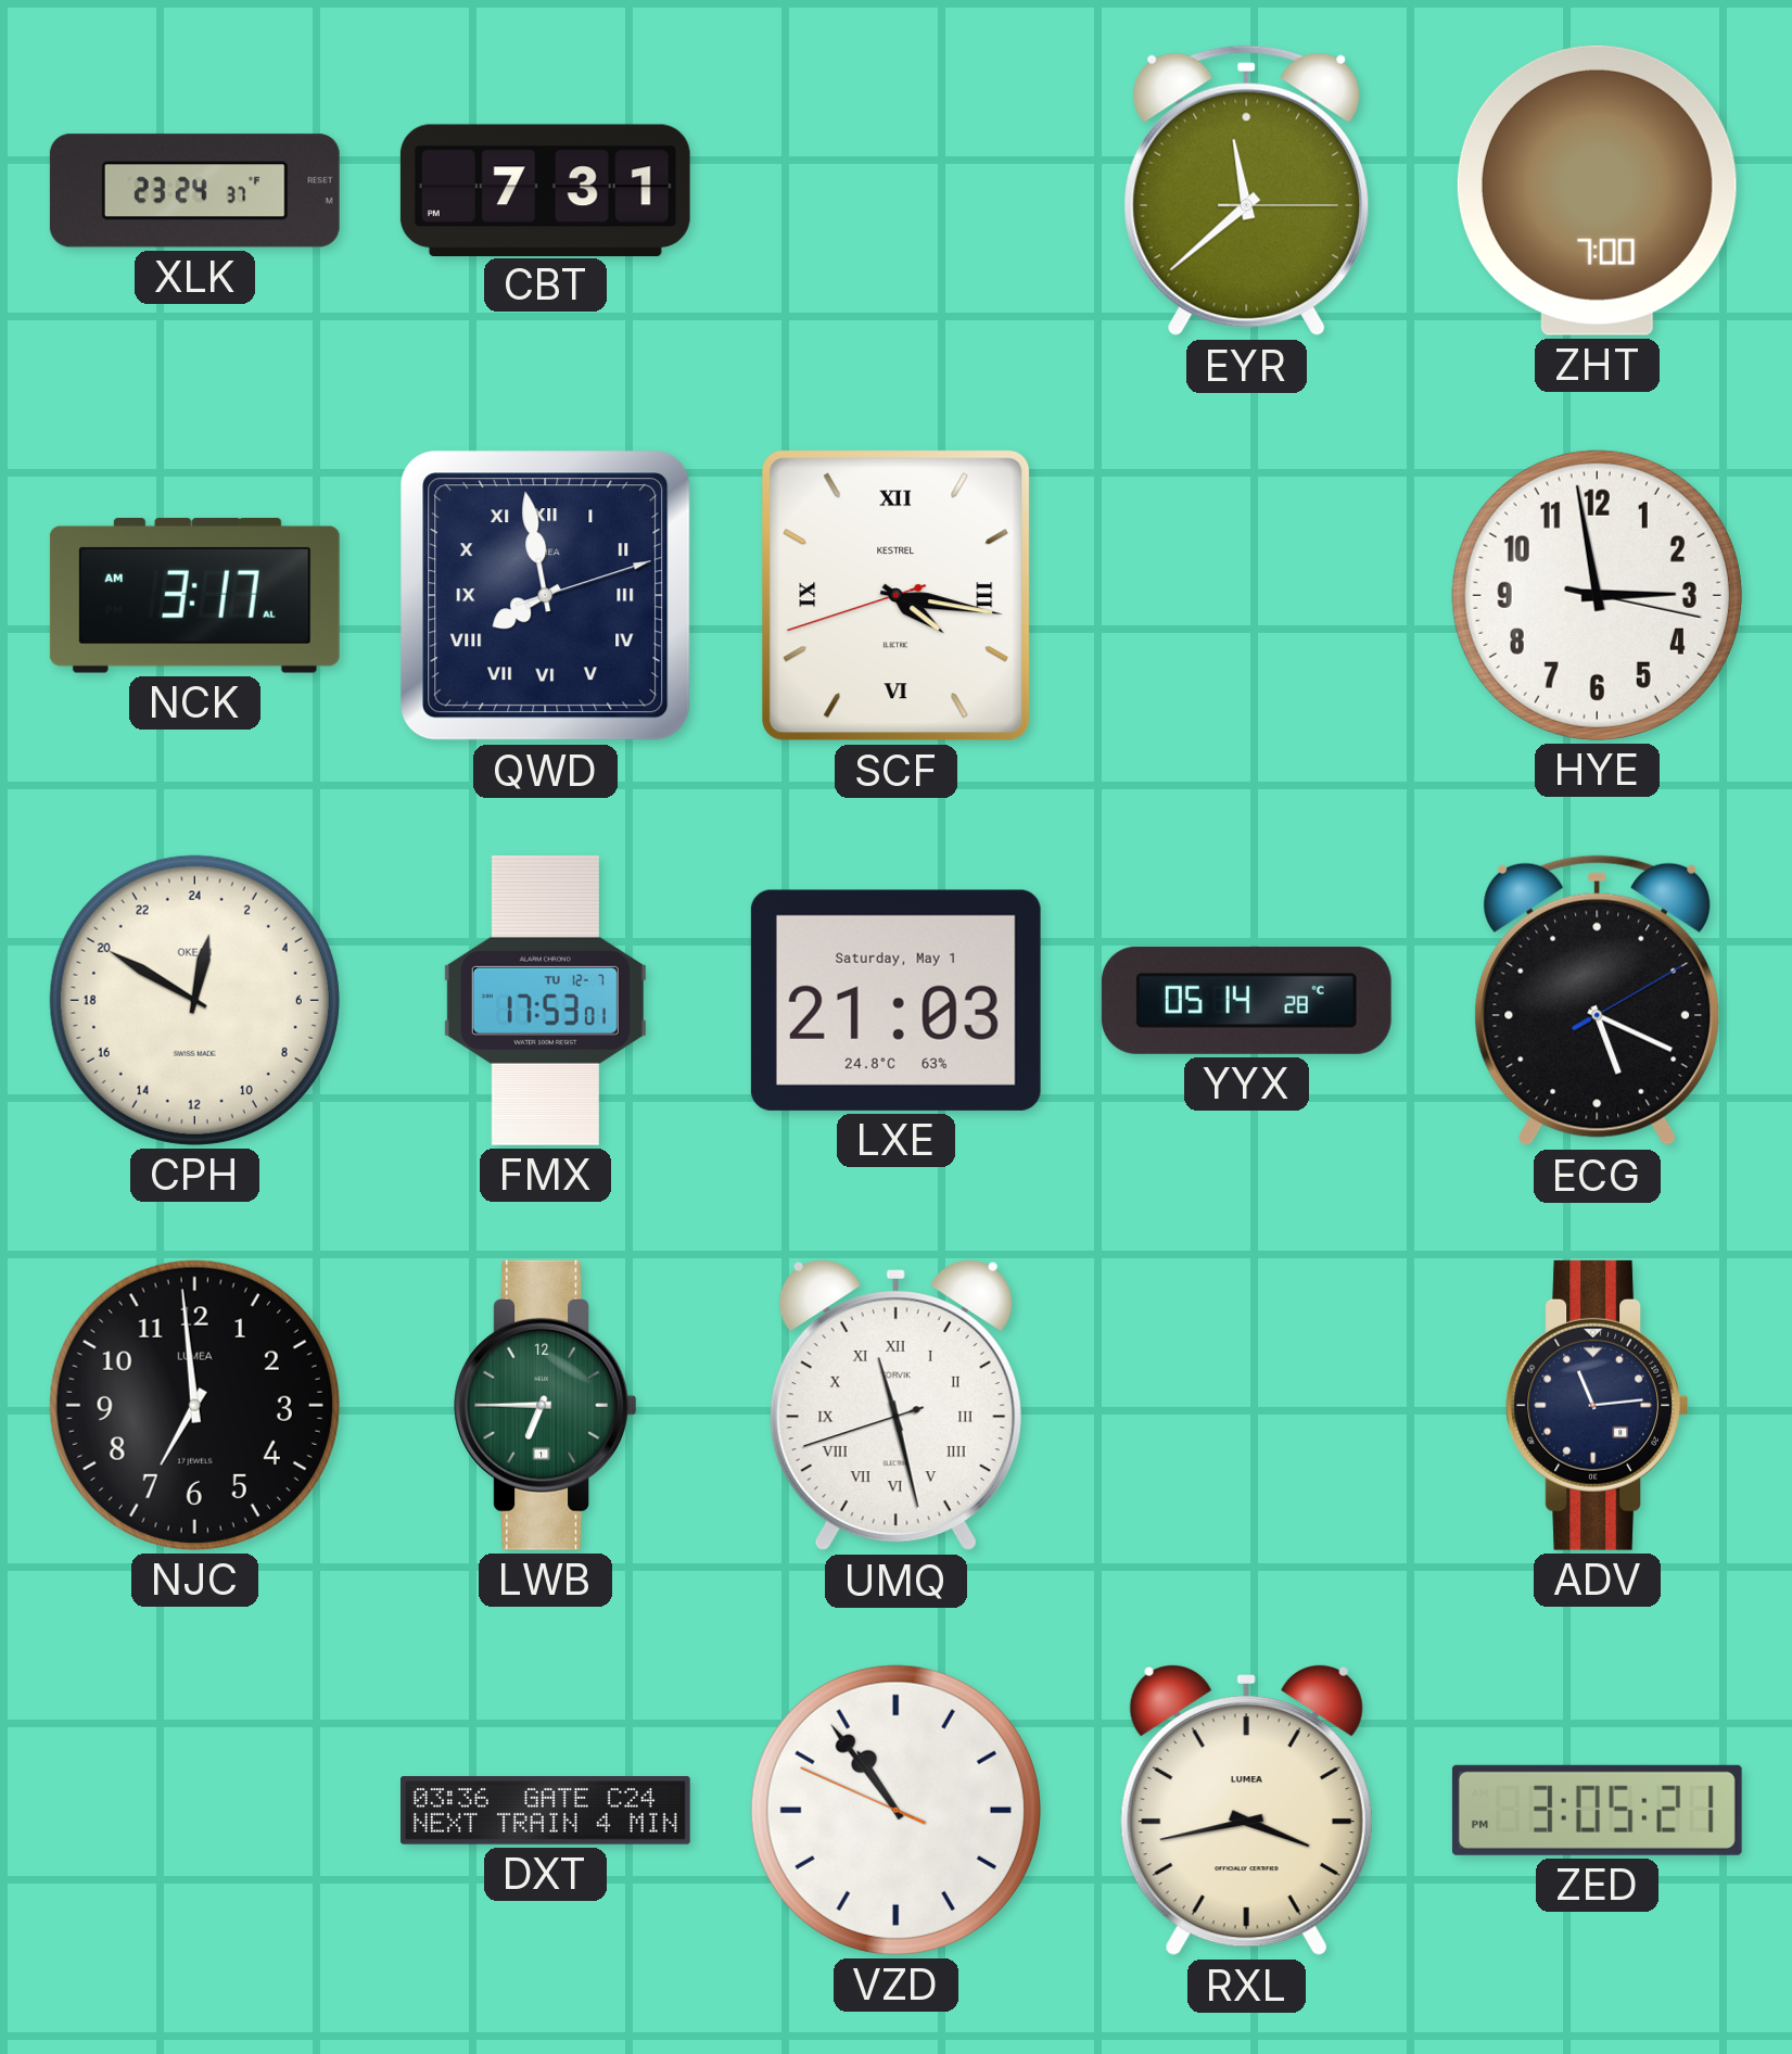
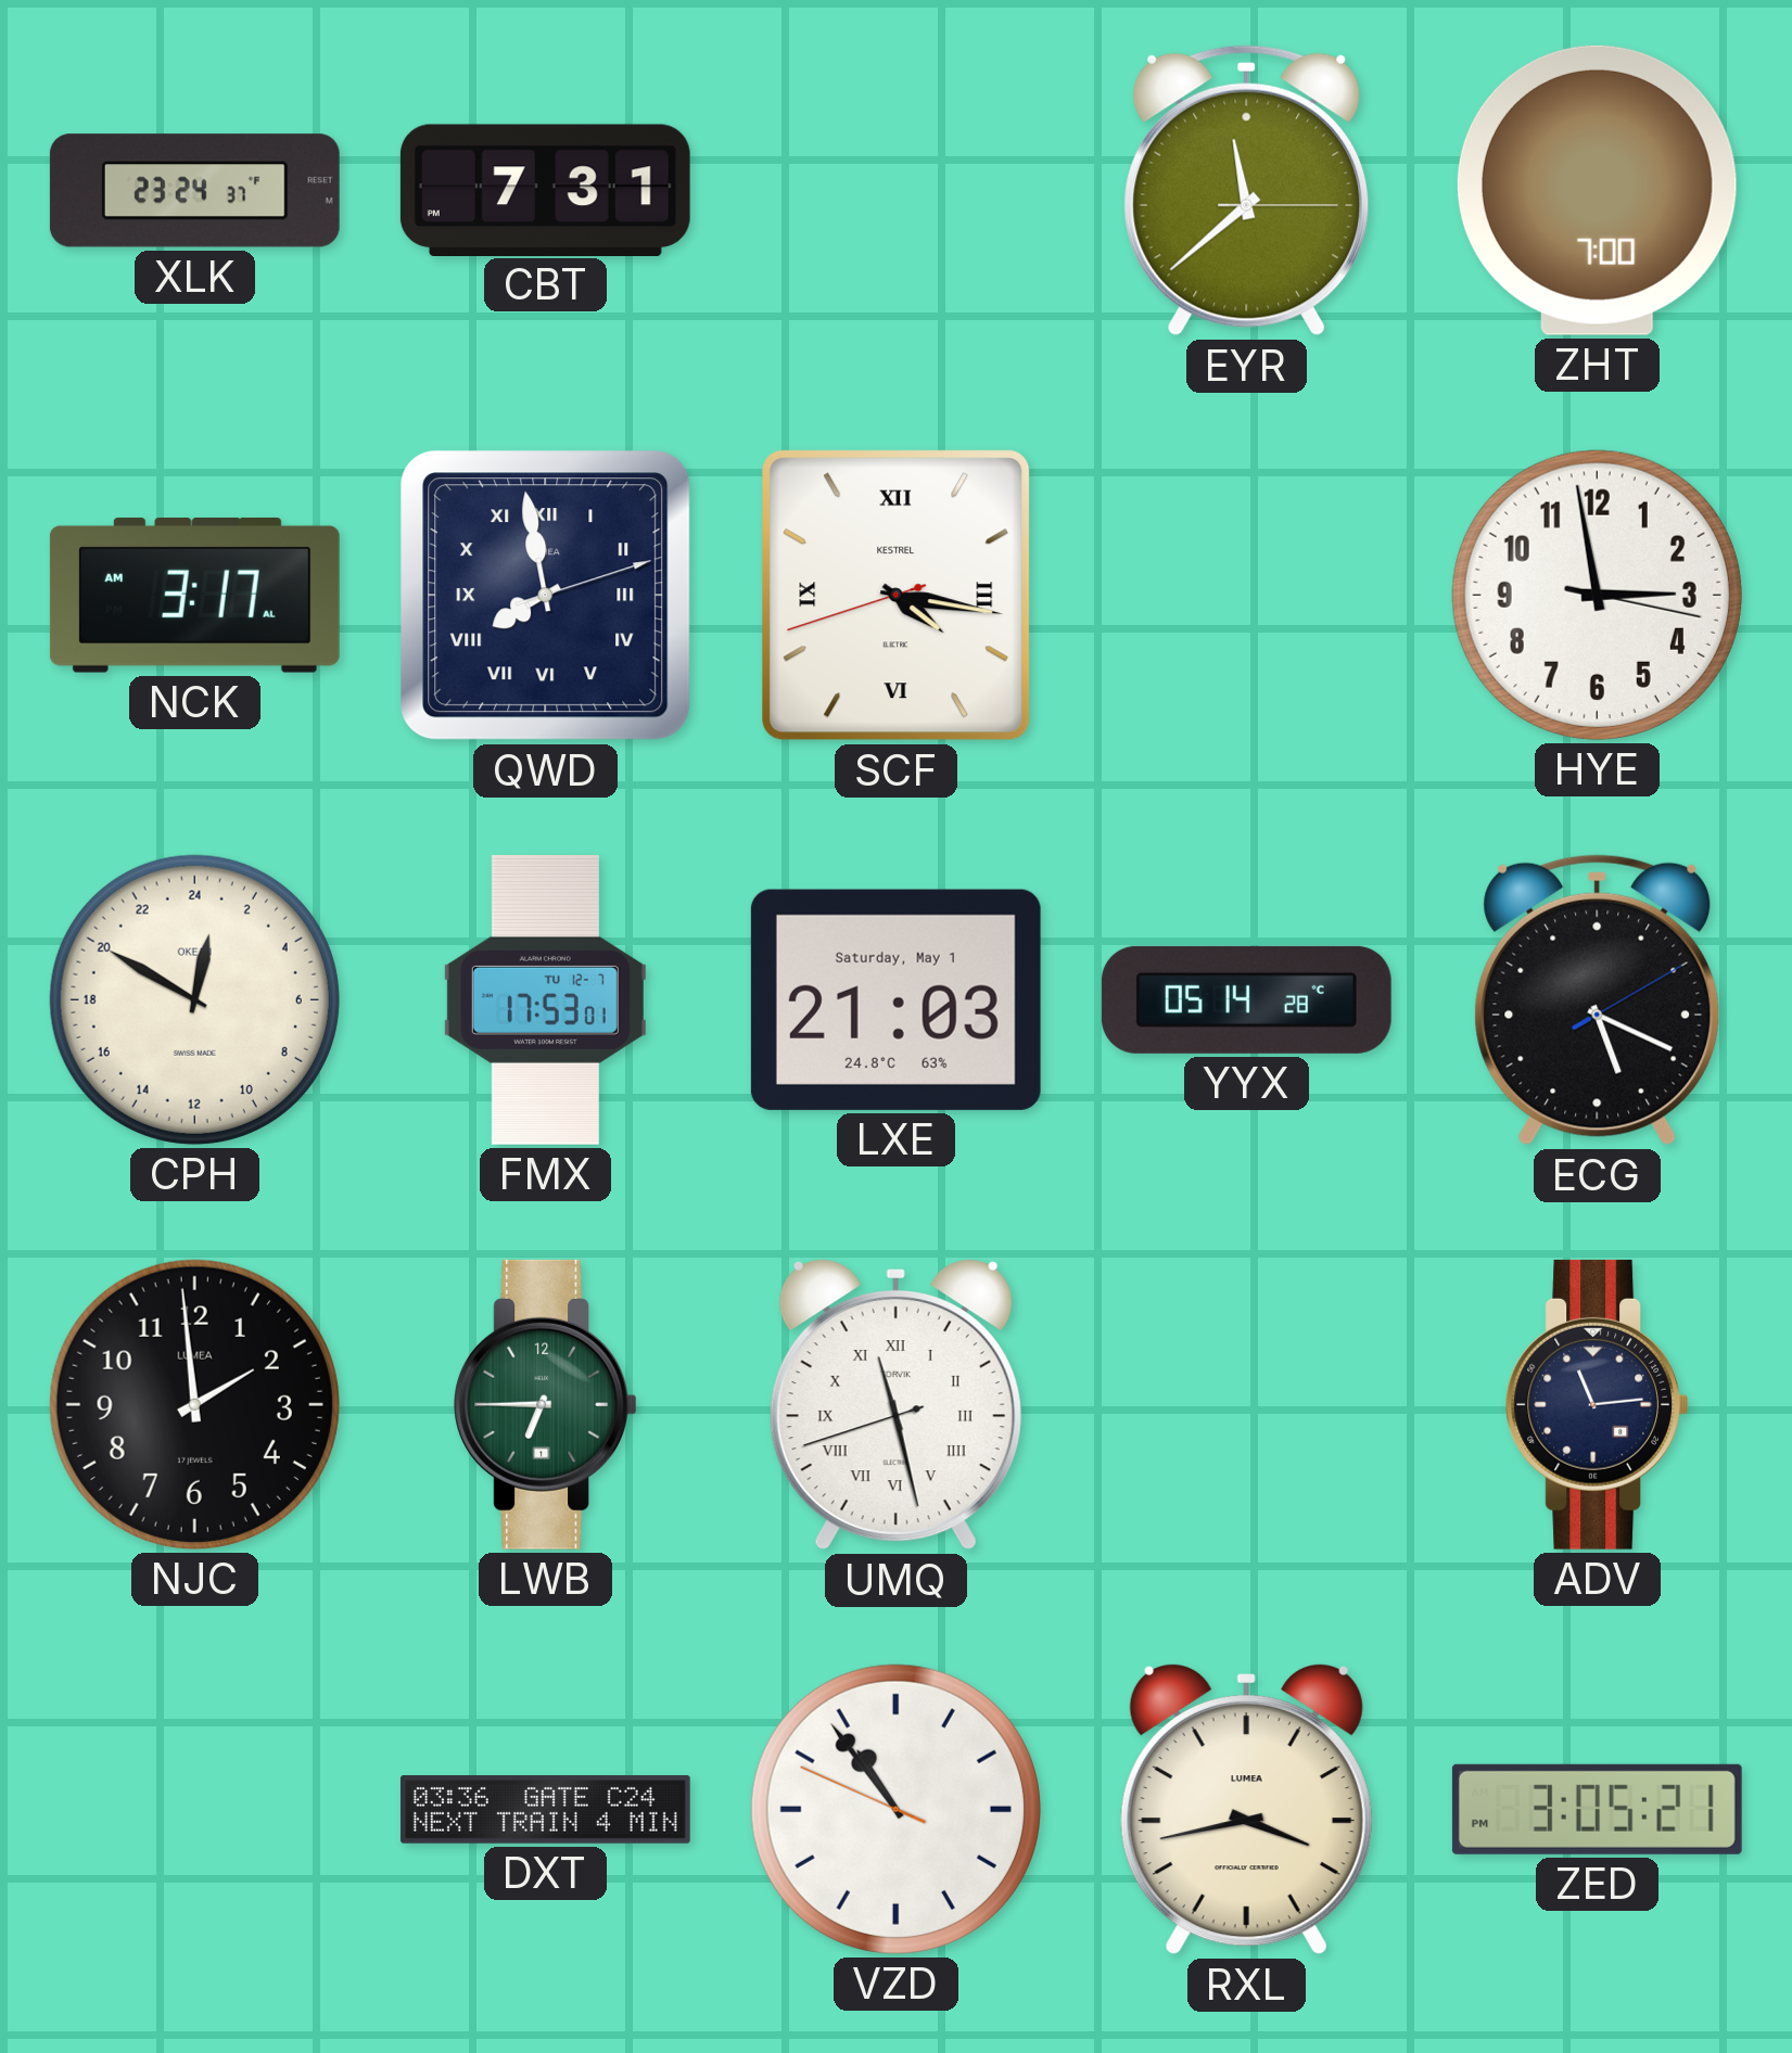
NJC: 6:59 -> 1:59 (194, 1404)
